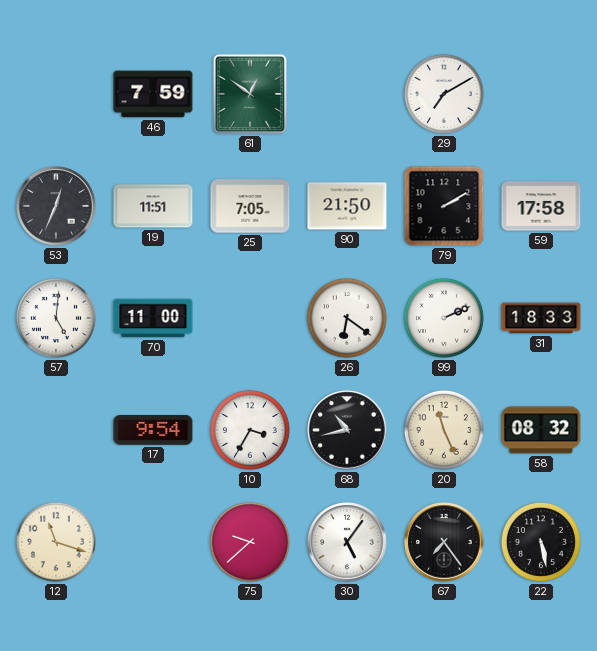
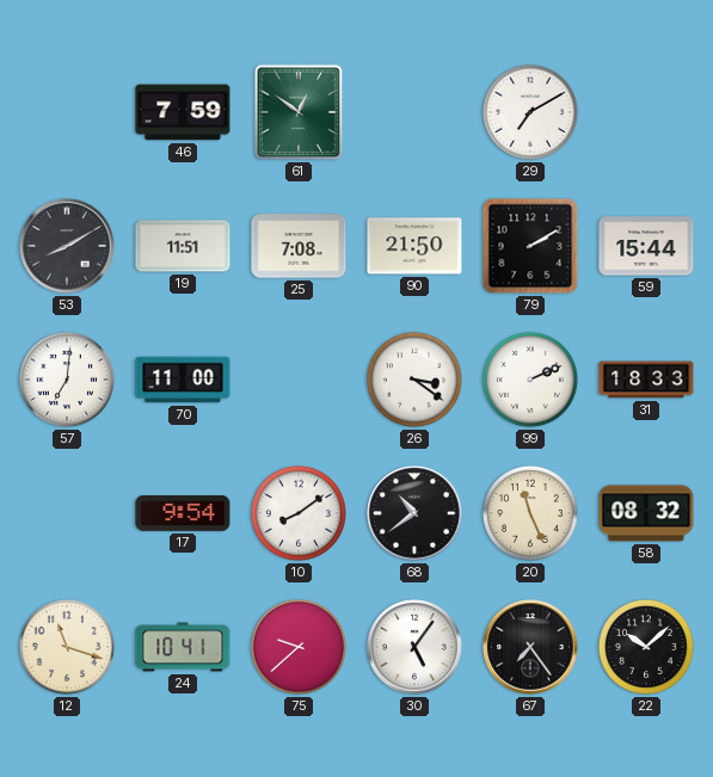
53: 12:34 -> 8:10 (67, 246)
25: 7:05 -> 7:08 (299, 246)
59: 17:58 -> 15:44 (646, 246)
57: 5:01 -> 7:01 (67, 380)
26: 6:21 -> 3:21 (414, 380)
10: 3:35 -> 8:09 (299, 513)
68: 10:43 -> 10:39 (414, 513)
24: none -> 10:41 (183, 647)
22: 5:28 -> 10:08 (646, 647)
